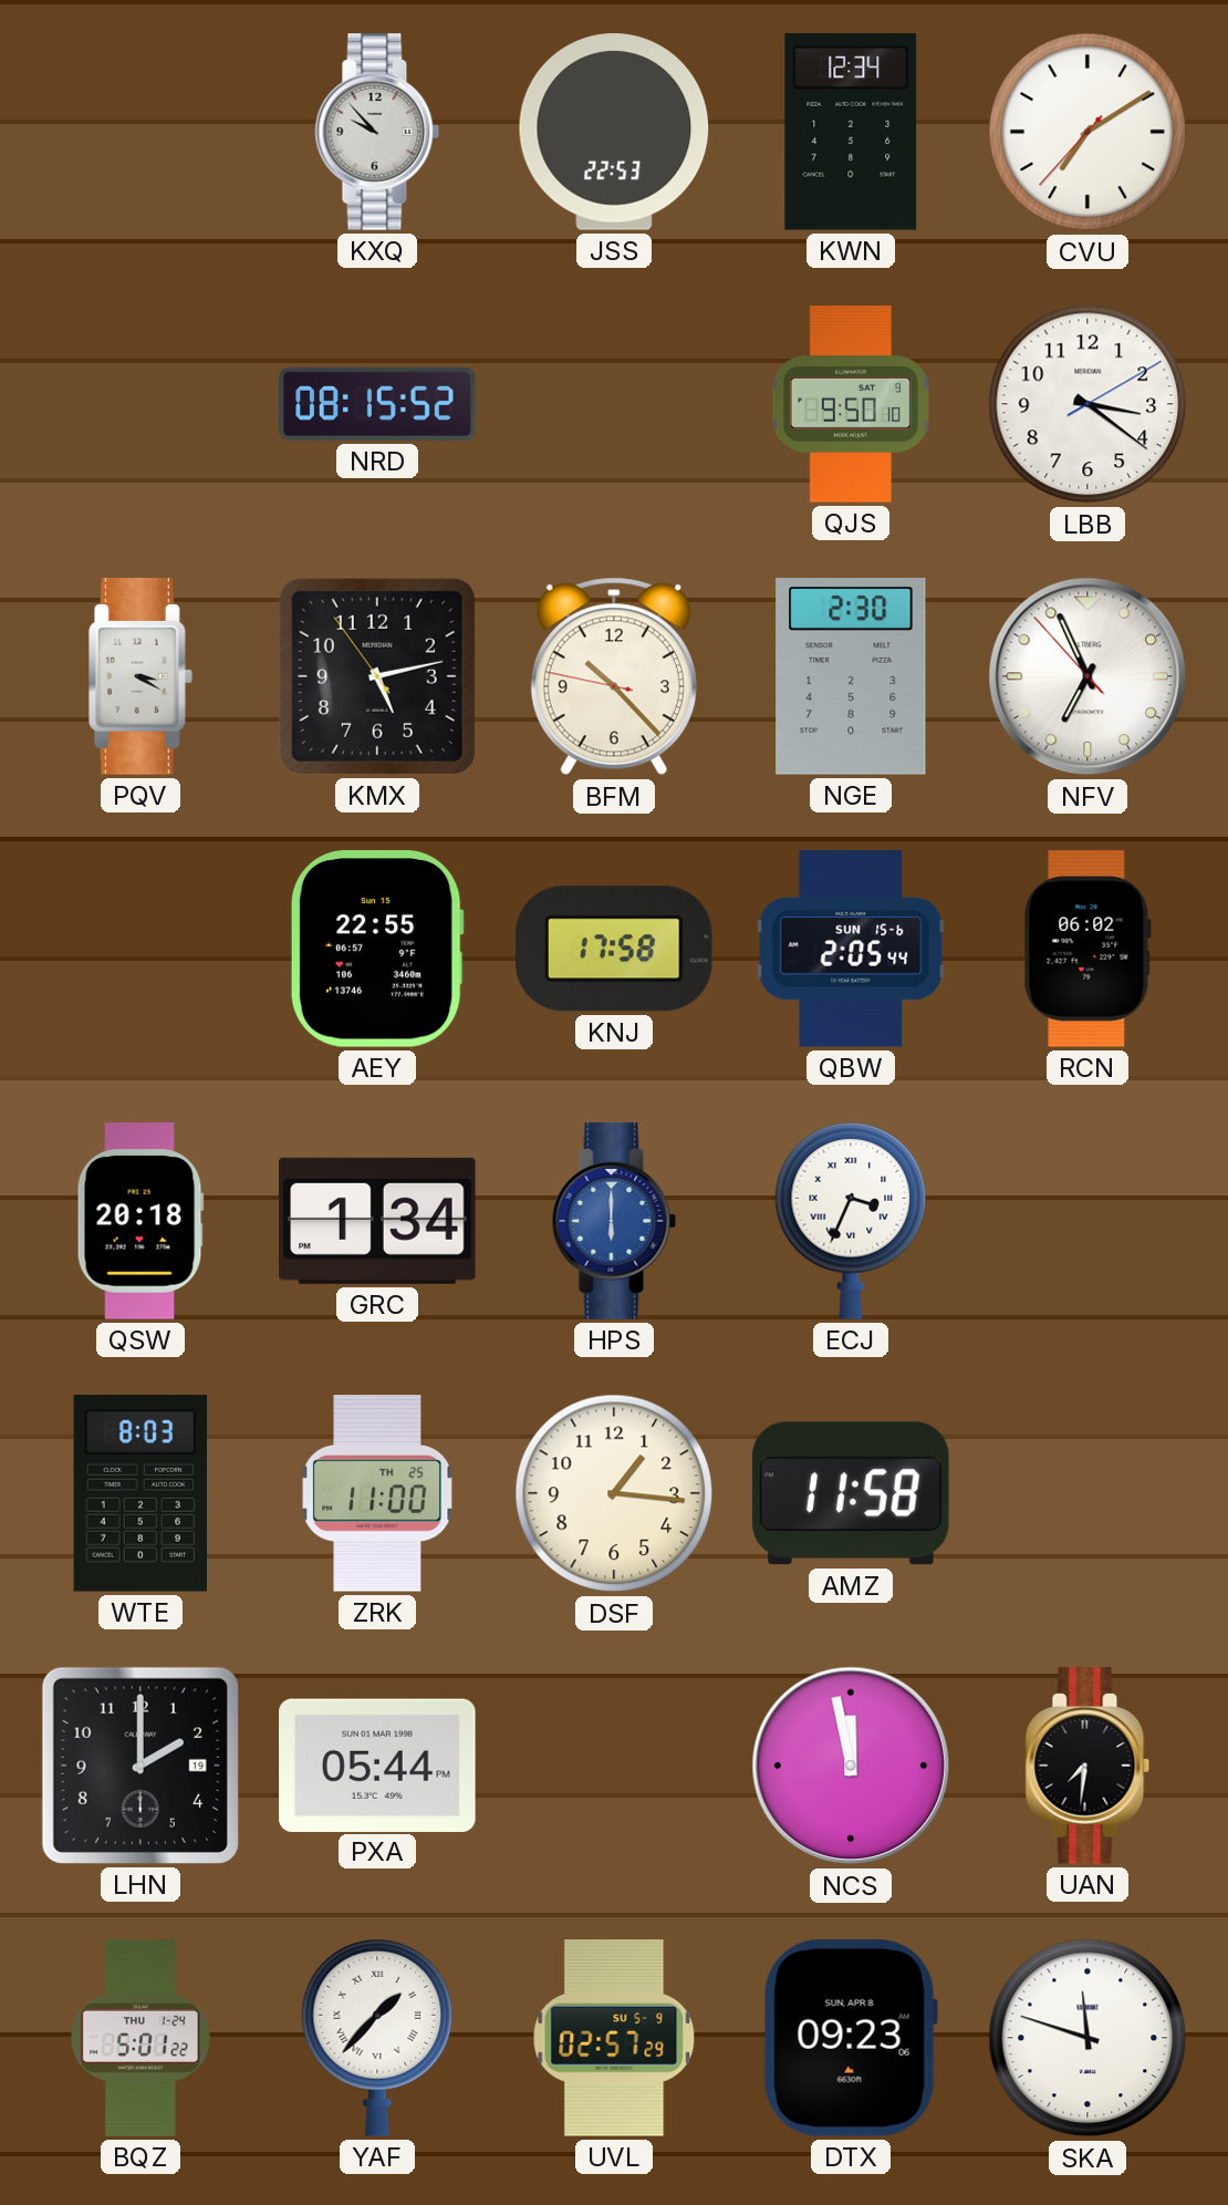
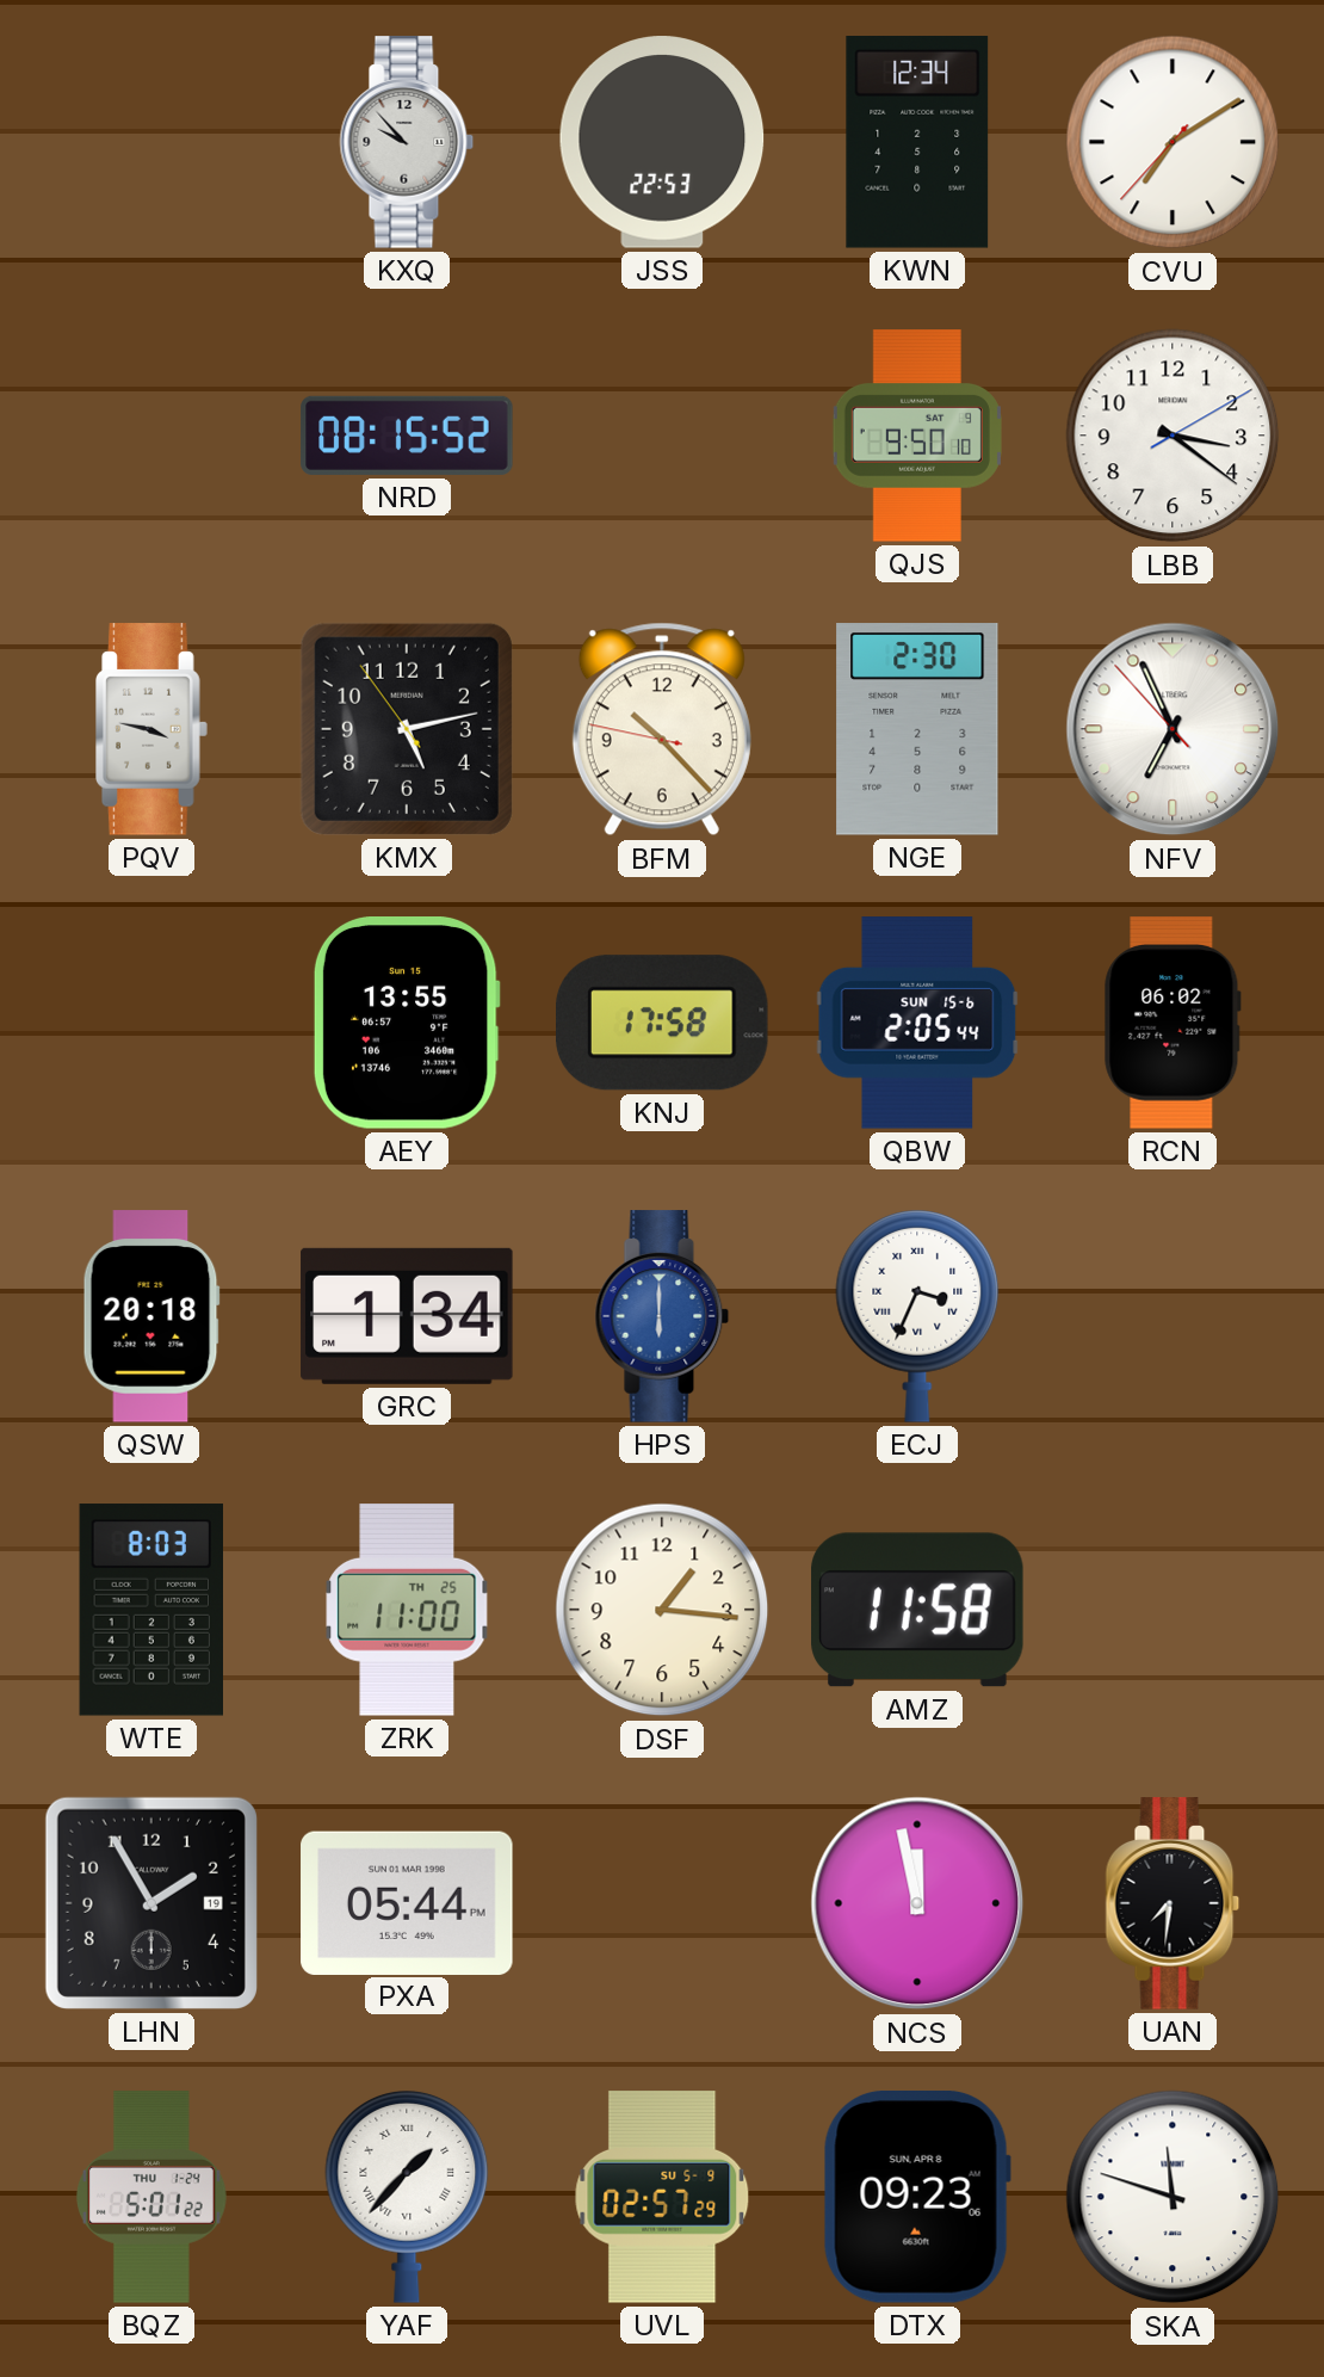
PQV: 3:20 -> 3:47 (153, 729)
AEY: 22:55 -> 13:55 (407, 1024)
LHN: 2:00 -> 1:55 (151, 1903)
